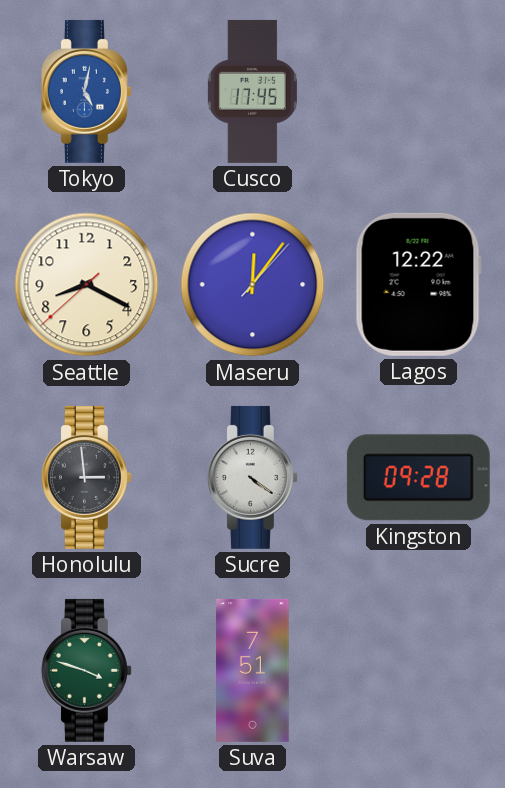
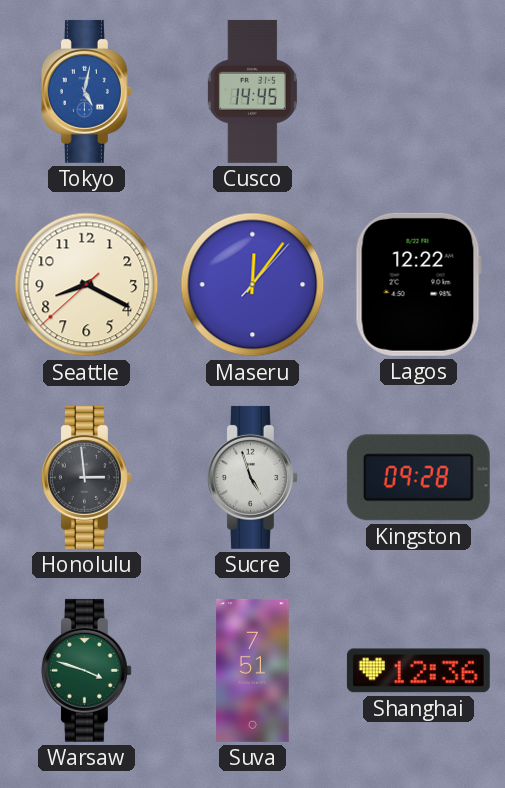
Cusco: 17:45 -> 14:45 (252, 91)
Sucre: 4:21 -> 4:57 (252, 477)
Shanghai: none -> 12:36 (418, 671)
